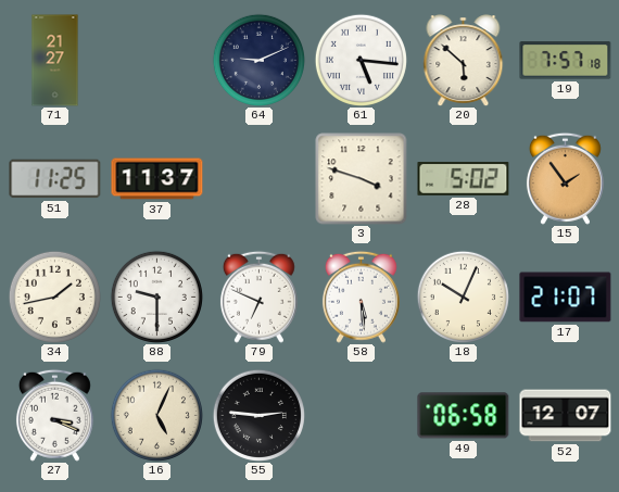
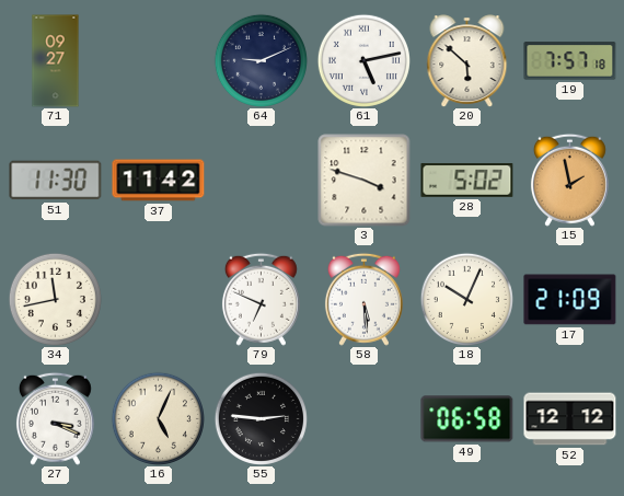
71: 21:27 -> 09:27 (56, 61)
61: 5:16 -> 5:13 (363, 60)
51: 11:25 -> 11:30 (56, 181)
37: 11:37 -> 11:42 (159, 181)
15: 1:54 -> 1:58 (569, 180)
34: 1:43 -> 11:43 (55, 299)
88: 9:30 -> none (156, 297)
17: 21:07 -> 21:09 (570, 300)
52: 12:07 -> 12:12 (570, 419)
